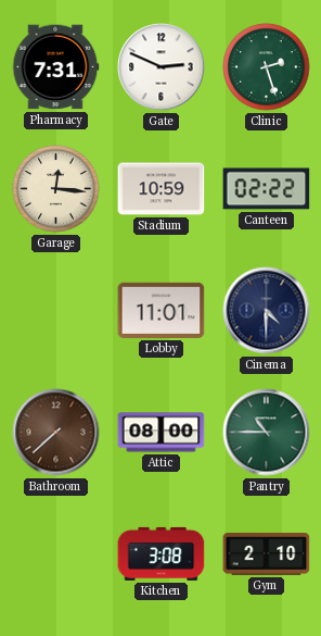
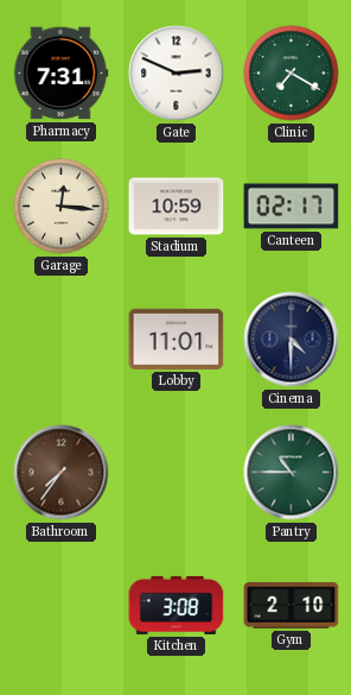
Clinic: 2:27 -> 7:20 (292, 74)
Canteen: 02:22 -> 02:17 (292, 207)
Bathroom: 7:38 -> 7:36 (62, 473)
Attic: 08:00 -> none (162, 433)
